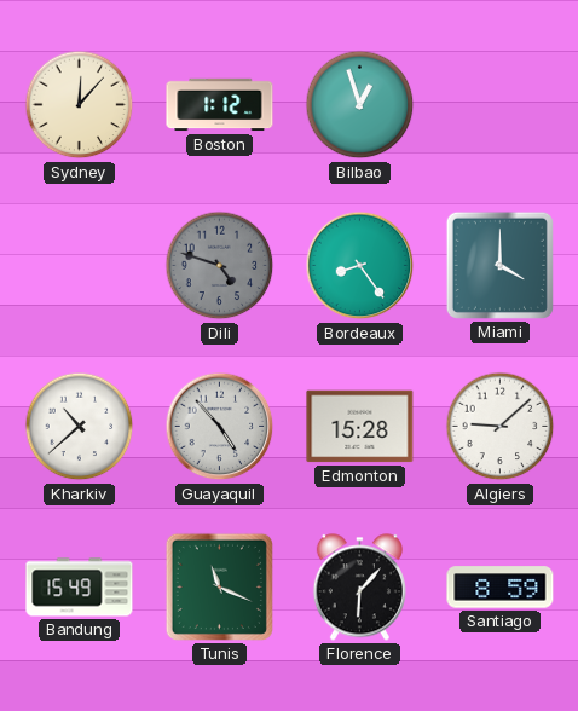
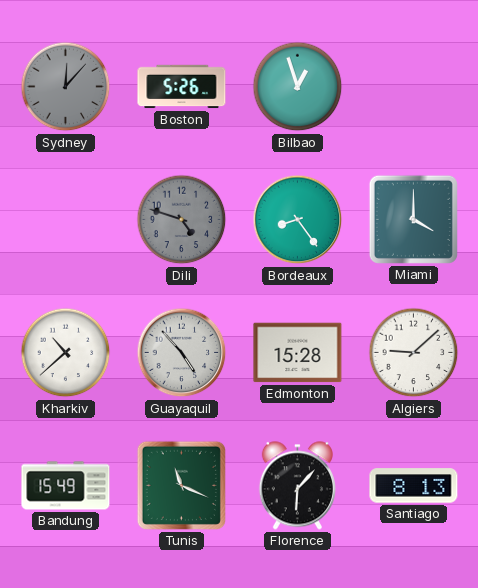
Sydney dial: cream -> grey (66, 87)
Boston: 1:12 -> 5:26 (182, 87)
Santiago: 8:59 -> 8:13 (414, 486)
